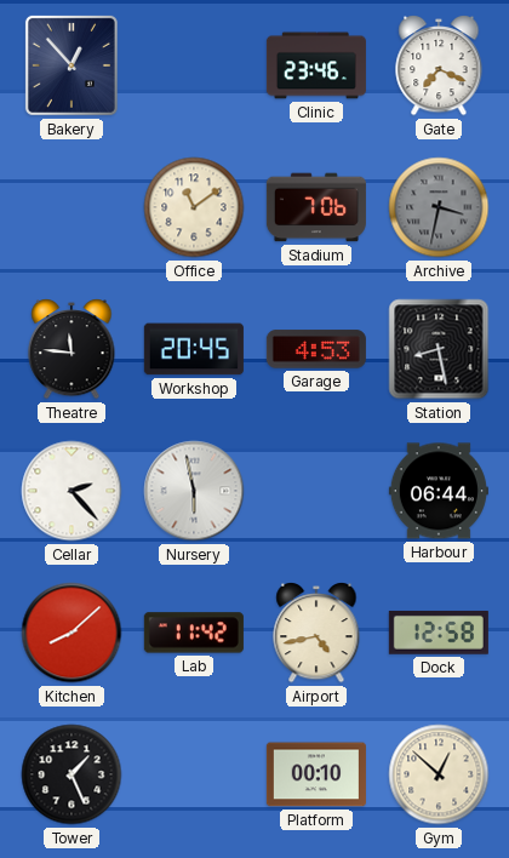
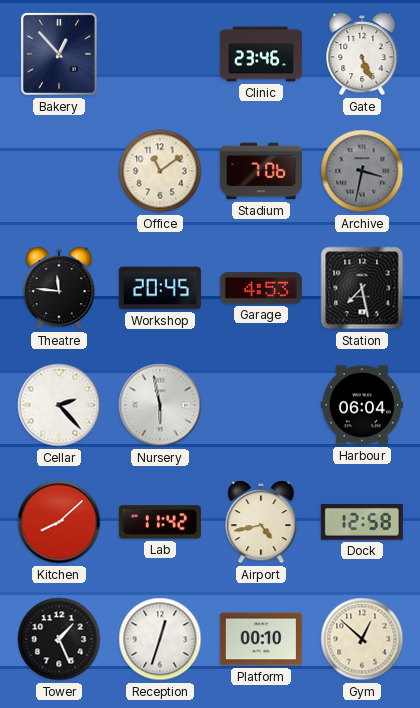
Gate: 7:19 -> 5:26 (362, 54)
Station: 8:28 -> 7:28 (362, 288)
Harbour: 06:44 -> 06:04 (362, 405)
Reception: none -> 12:33 (160, 639)
